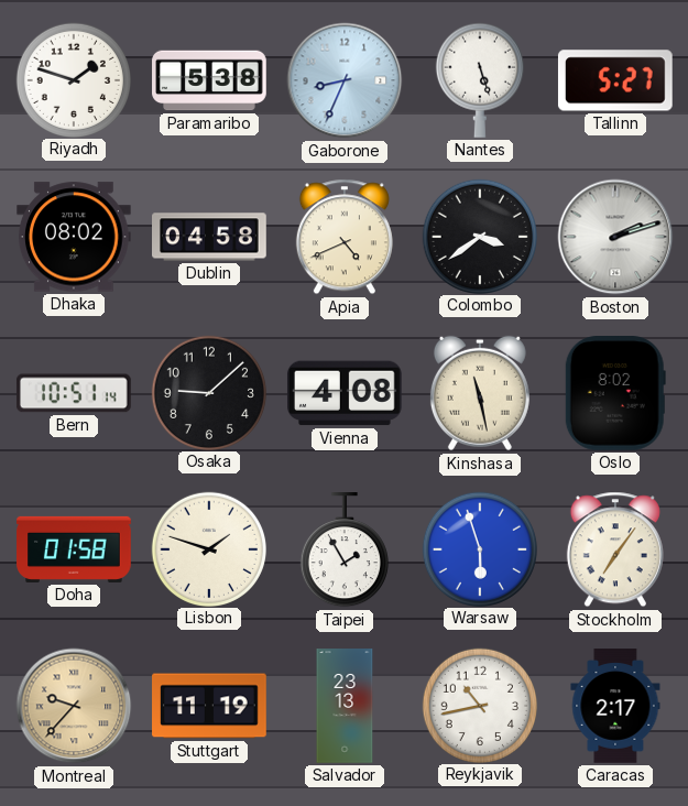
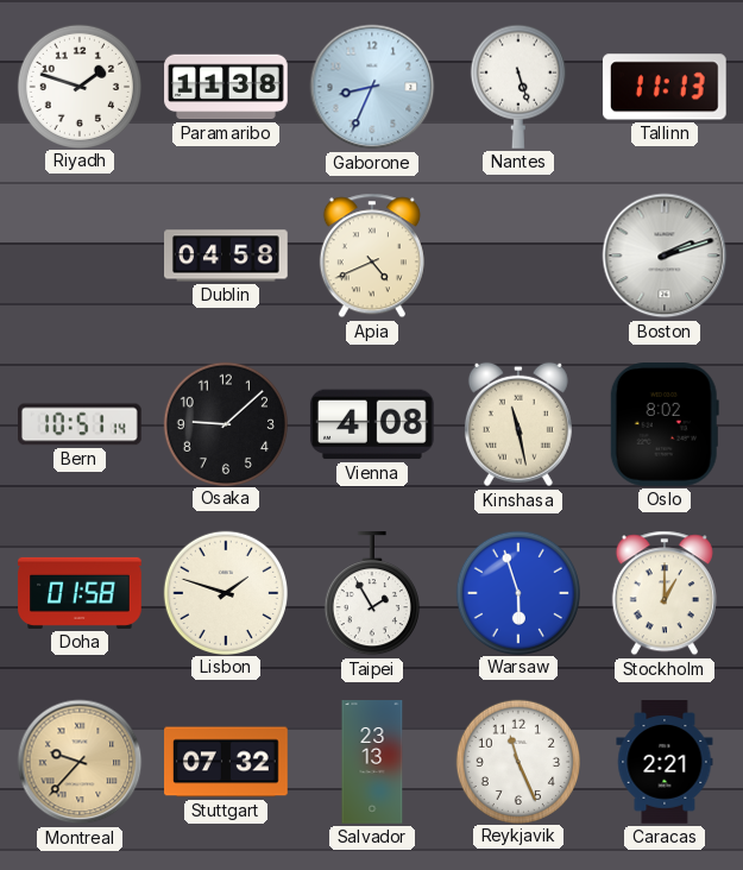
Paramaribo: 5:38 -> 11:38 (226, 87)
Tallinn: 5:27 -> 11:13 (665, 87)
Dhaka: 08:02 -> none (75, 237)
Colombo: 3:39 -> none (479, 236)
Stockholm: 7:06 -> 1:00 (665, 593)
Stuttgart: 11:19 -> 07:32 (226, 762)
Reykjavik: 10:43 -> 11:26 (517, 761)
Caracas: 2:17 -> 2:21 (665, 762)
